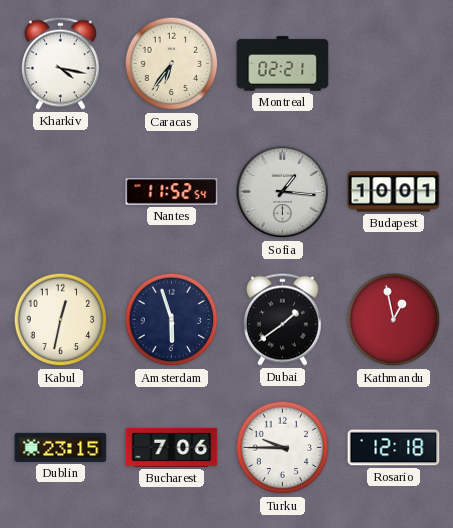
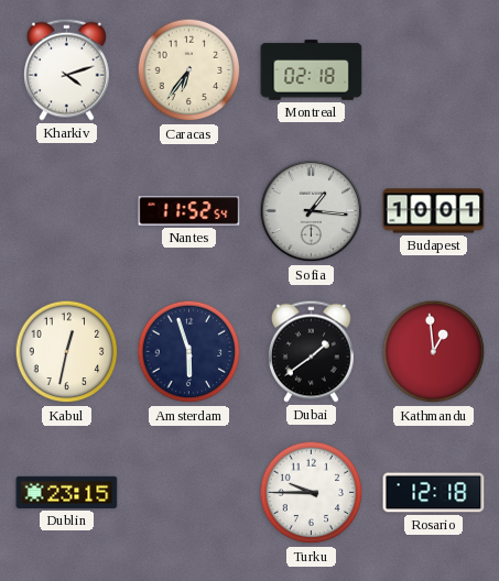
Kharkiv: 4:17 -> 4:12 (66, 69)
Montreal: 02:21 -> 02:18 (312, 70)
Kathmandu: 12:58 -> 12:59 (434, 352)
Bucharest: 7:06 -> none (172, 447)
